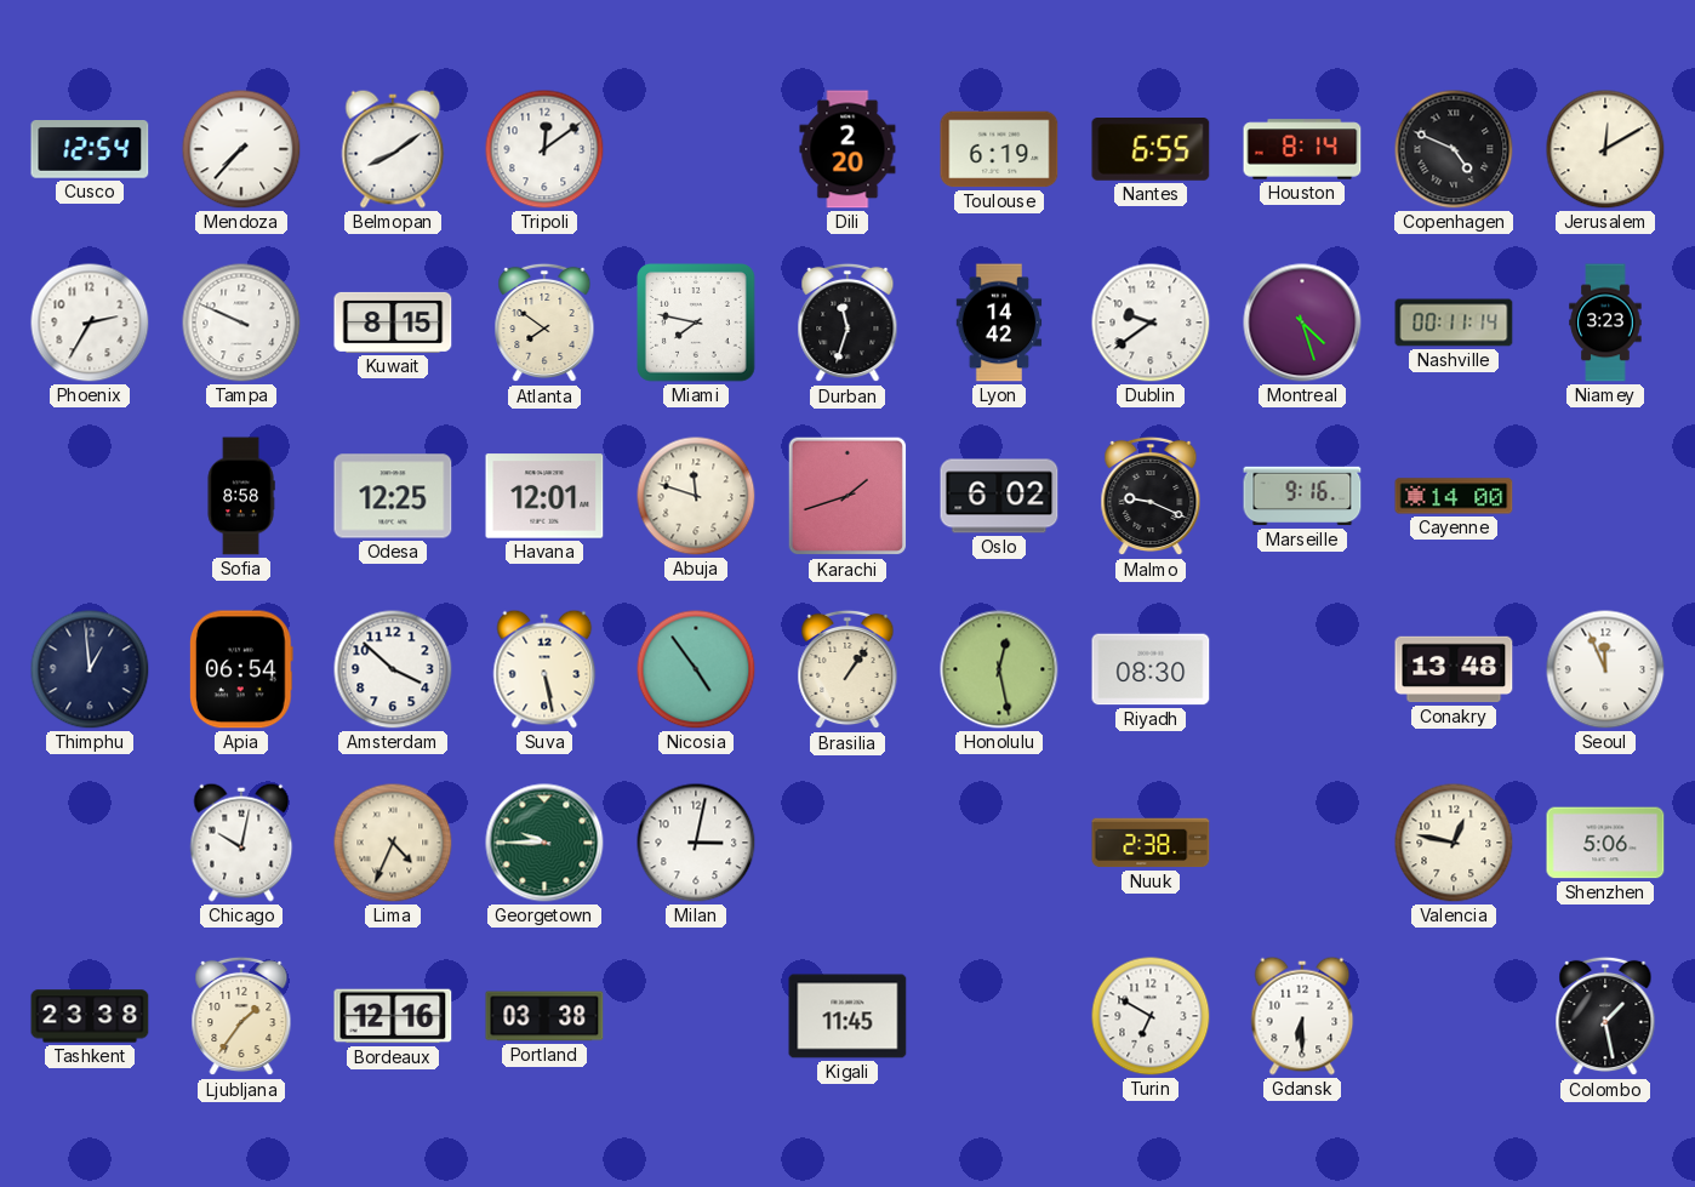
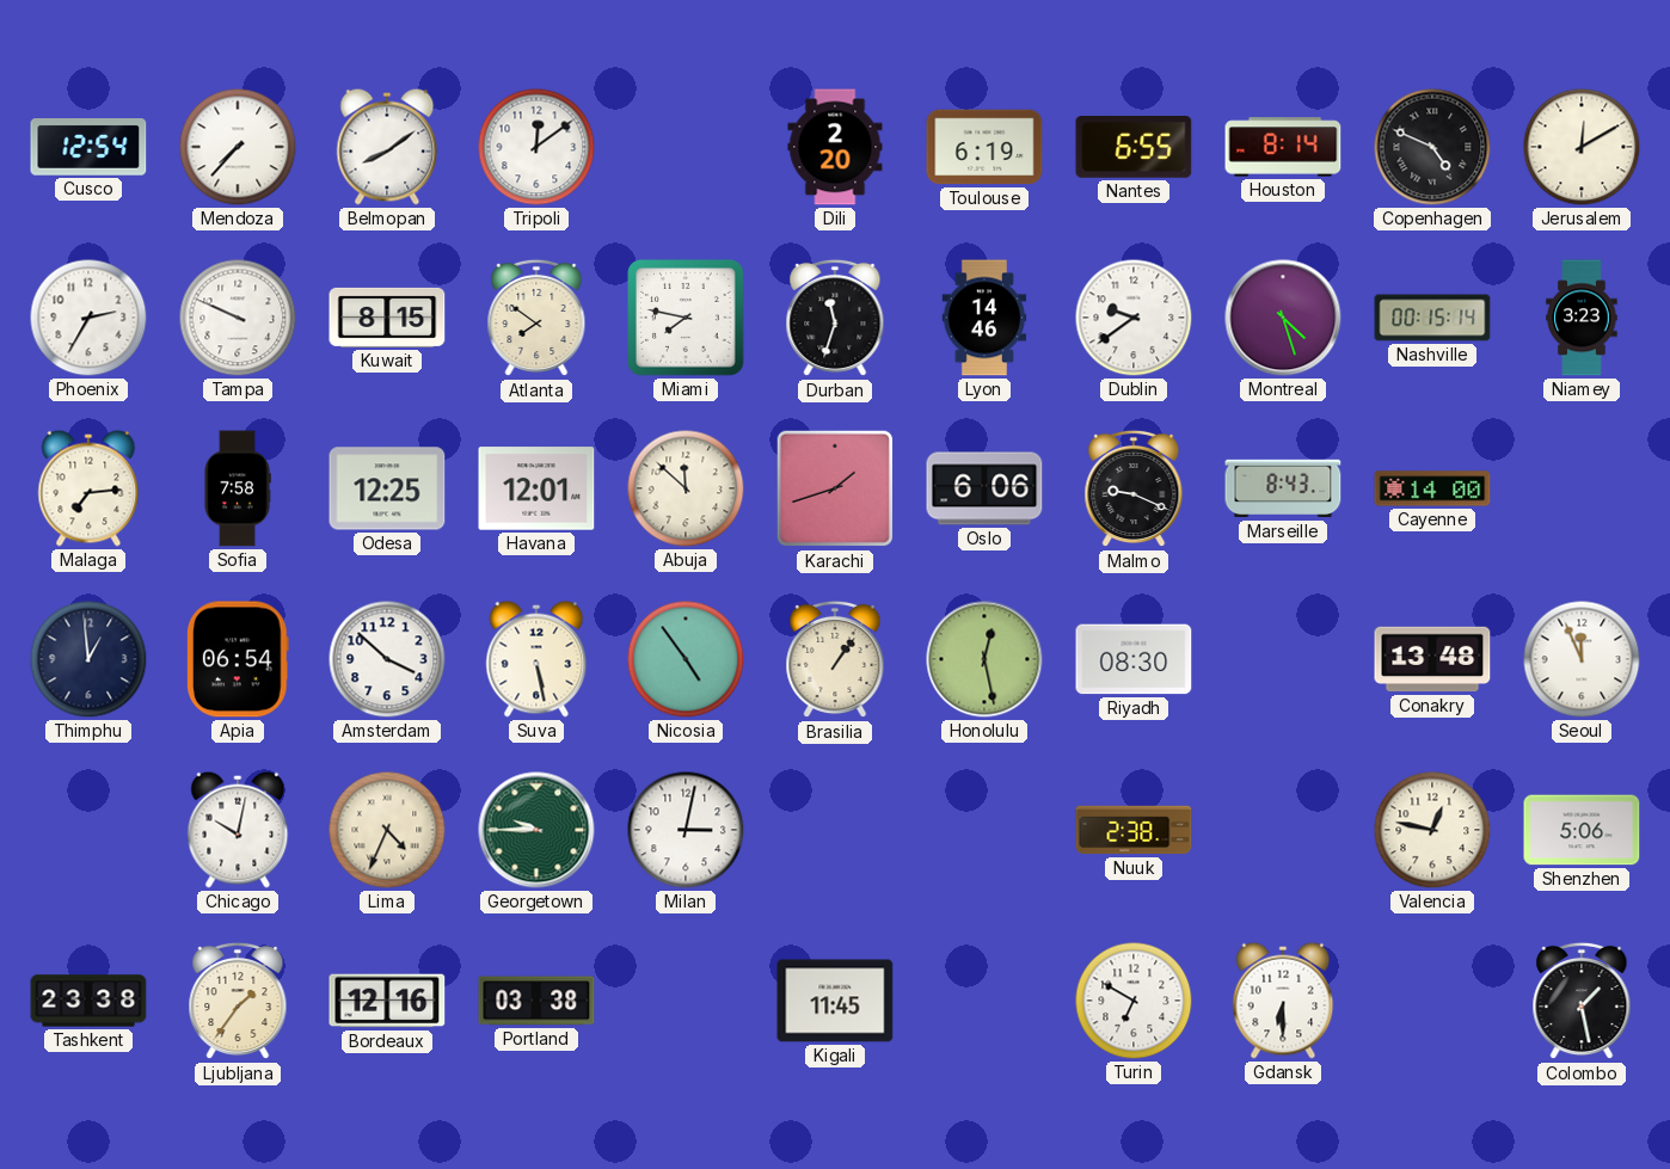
Lyon: 14:42 -> 14:46 (984, 318)
Nashville: 00:11 -> 00:15 (1432, 318)
Malaga: none -> 7:14 (88, 488)
Sofia: 8:58 -> 7:58 (238, 488)
Abuja: 11:48 -> 11:52 (686, 488)
Oslo: 6:02 -> 6:06 (984, 488)
Marseille: 9:16 -> 8:43 (1283, 488)
